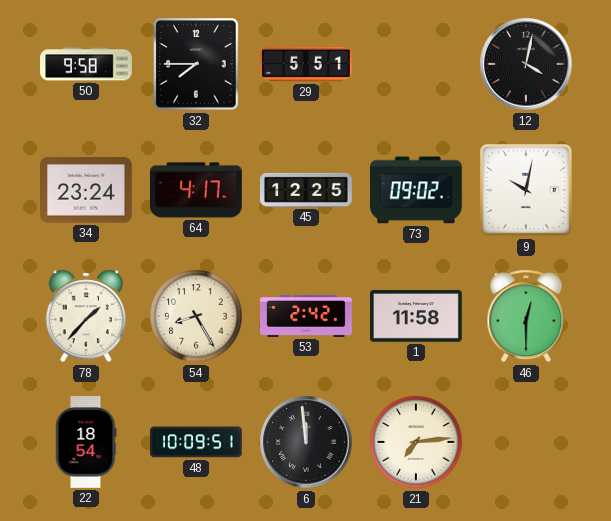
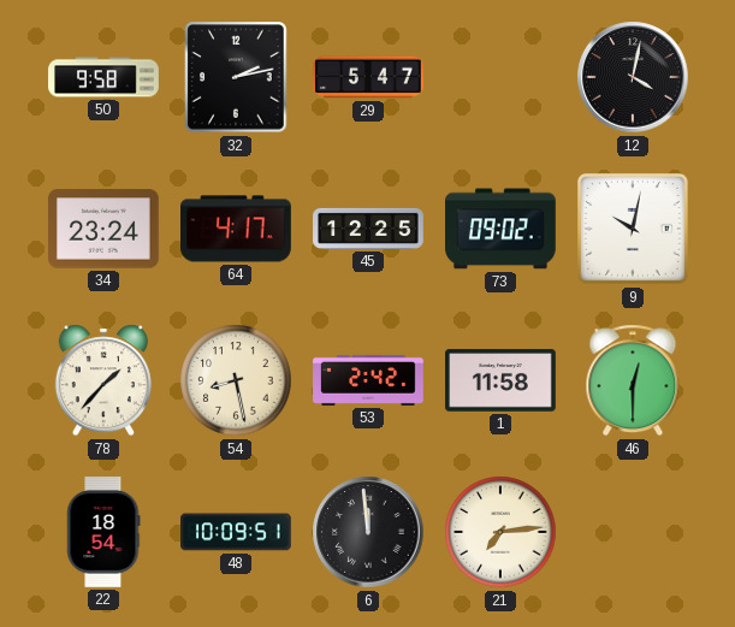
32: 7:45 -> 2:13 (236, 77)
29: 5:51 -> 5:47 (369, 77)
54: 8:25 -> 8:28 (236, 380)
